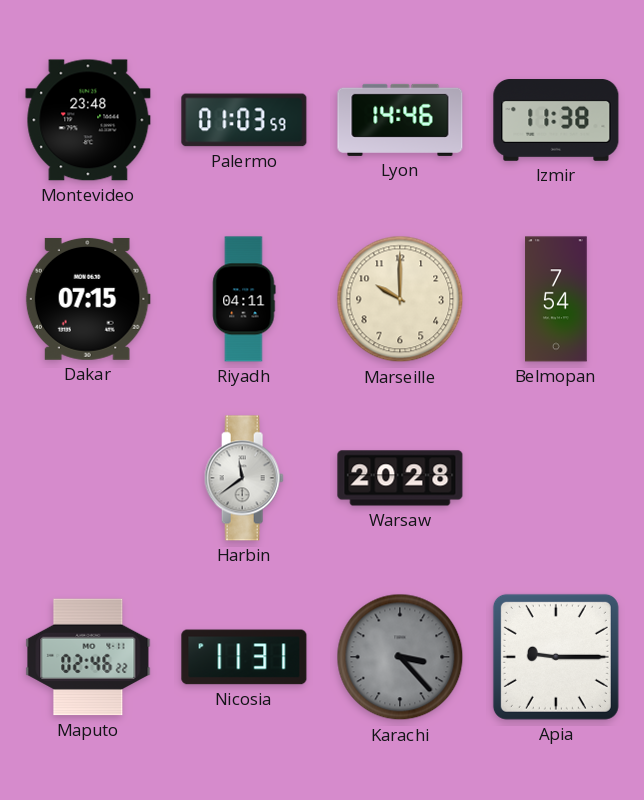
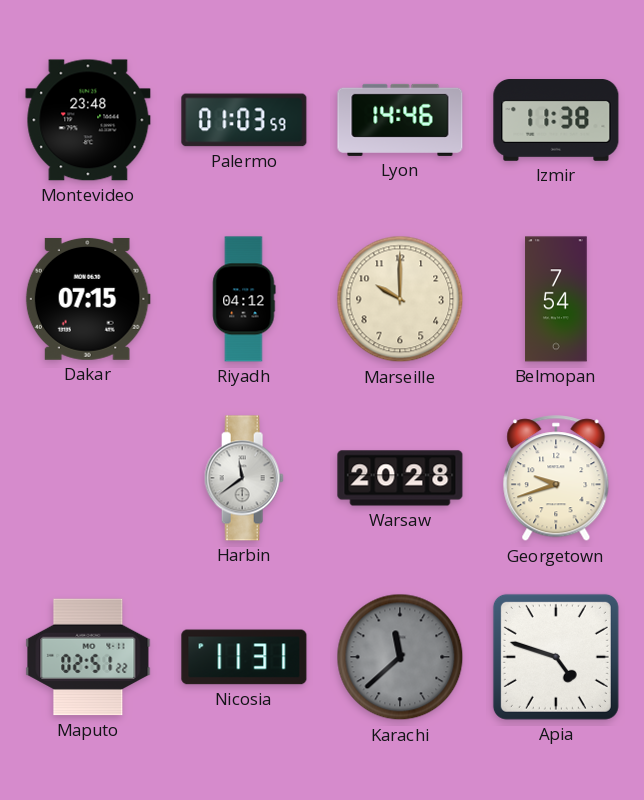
Riyadh: 04:11 -> 04:12 (244, 299)
Georgetown: none -> 9:42 (556, 479)
Maputo: 02:46 -> 02:51 (88, 657)
Karachi: 3:23 -> 11:38 (400, 657)
Apia: 9:15 -> 4:48 (556, 657)
